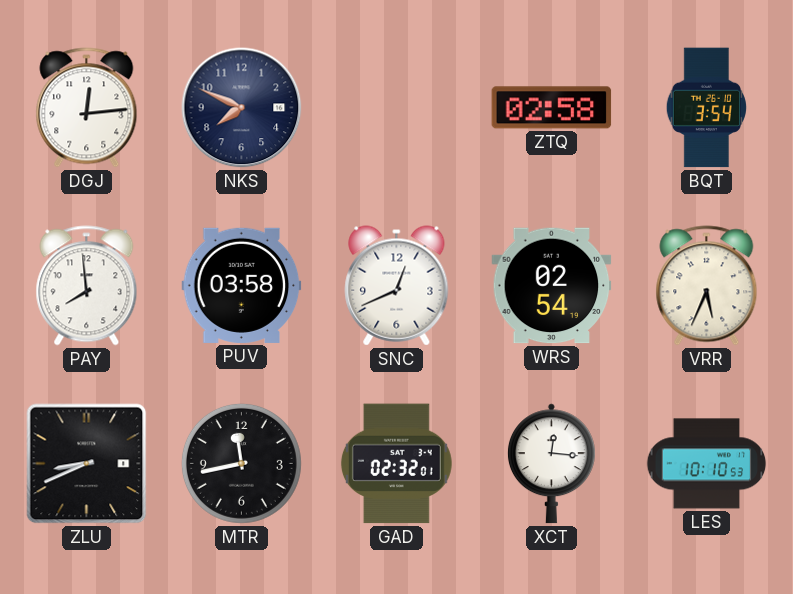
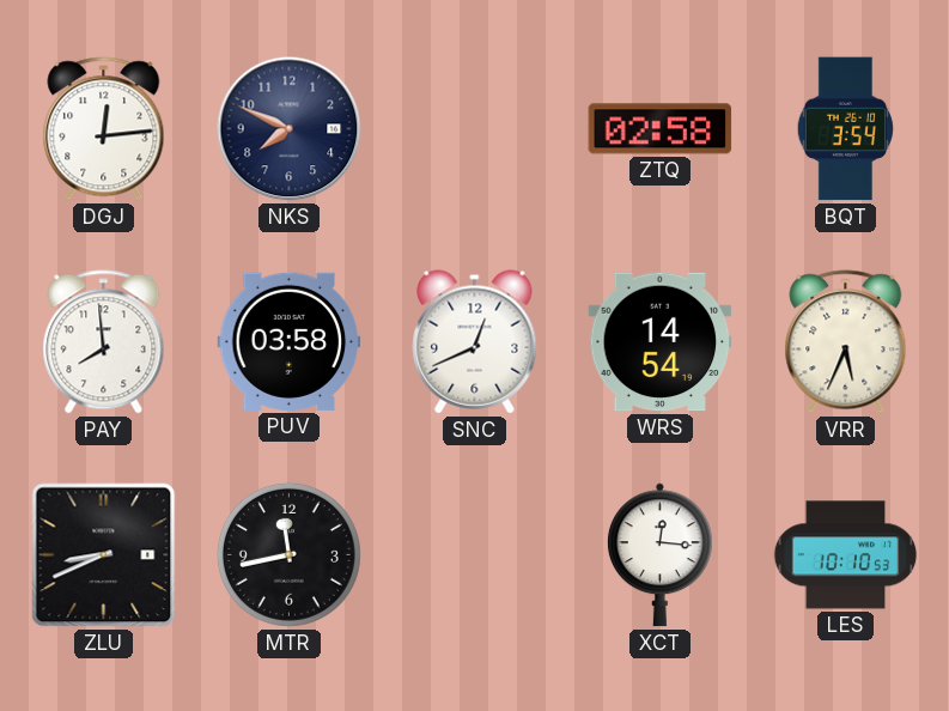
WRS: 02:54 -> 14:54 (661, 342)
GAD: 02:32 -> none (396, 464)
